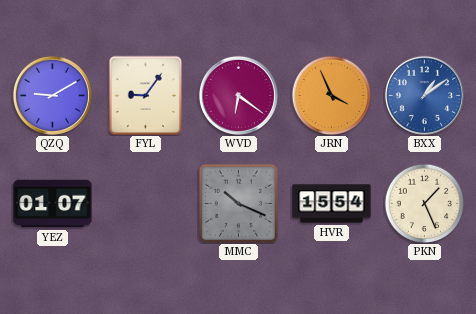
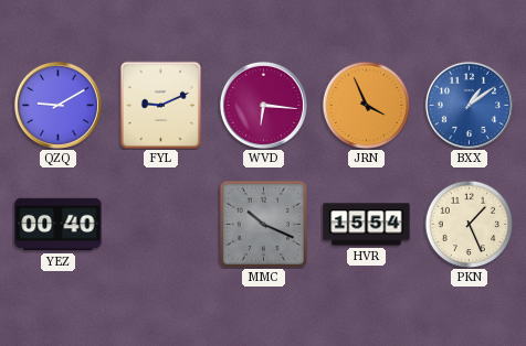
FYL: 9:06 -> 9:11 (161, 105)
WVD: 6:21 -> 6:16 (263, 105)
YEZ: 01:07 -> 00:40 (59, 225)
